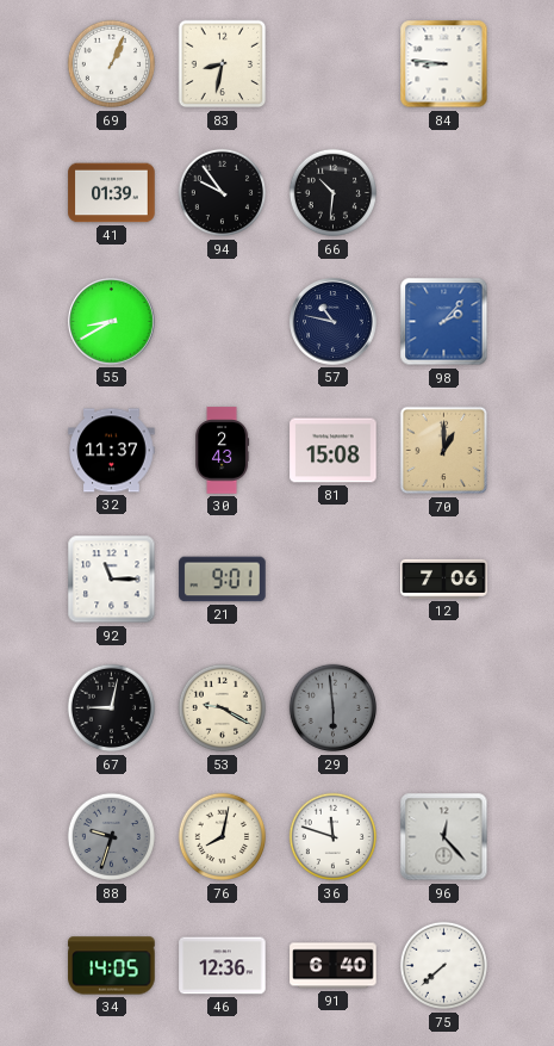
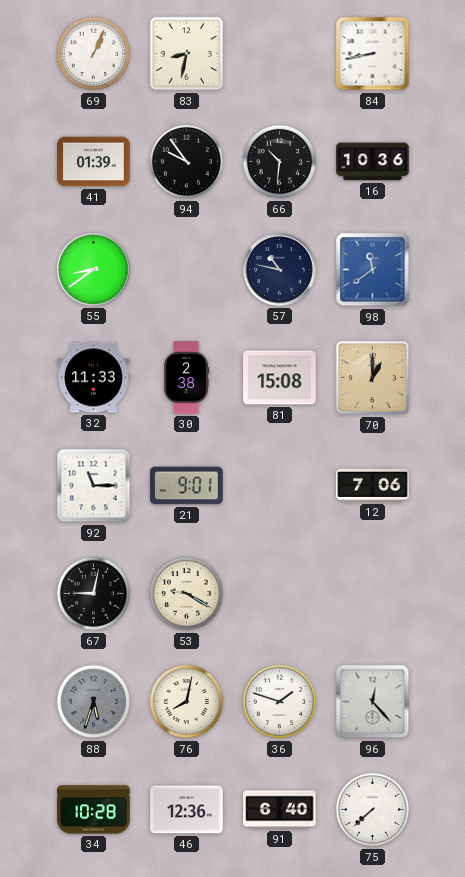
84: 8:46 -> 8:43 (373, 54)
16: none -> 10:36 (373, 162)
55: 8:40 -> 8:39 (94, 270)
98: 2:07 -> 11:39 (373, 270)
32: 11:37 -> 11:33 (94, 378)
30: 2:43 -> 2:38 (187, 378)
29: 5:59 -> none (334, 708)
88: 9:33 -> 5:33 (94, 702)
36: 11:48 -> 1:48 (280, 702)
34: 14:05 -> 10:28 (94, 810)
